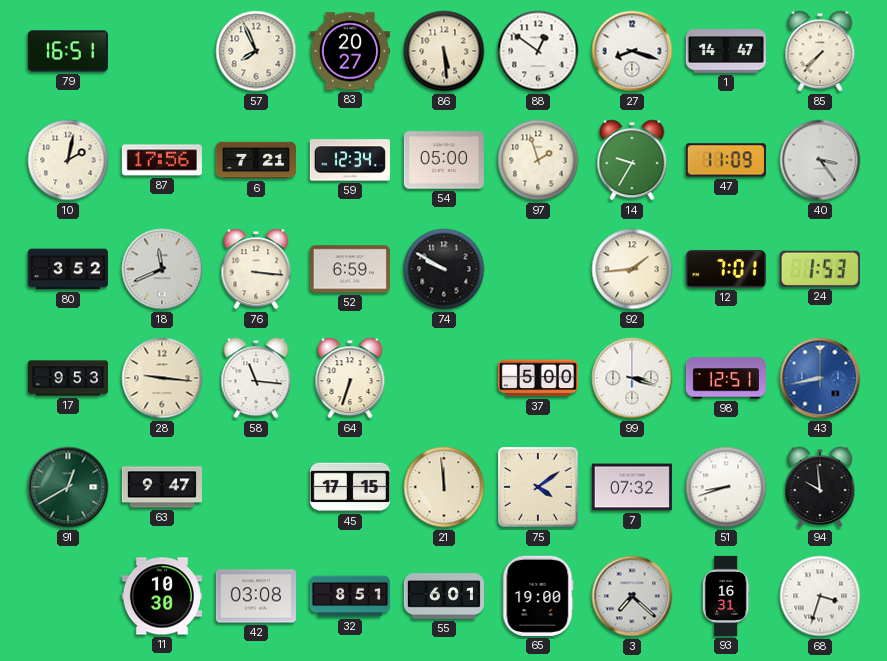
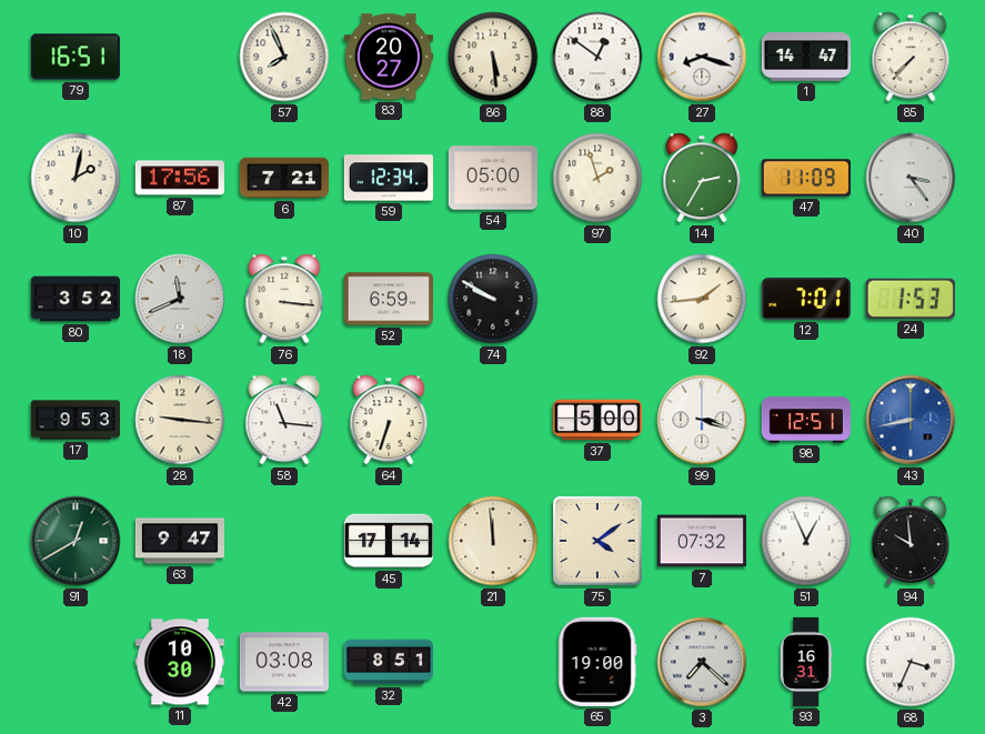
14: 9:35 -> 2:35 (702, 178)
45: 17:15 -> 17:14 (389, 541)
51: 8:42 -> 12:56 (806, 541)
55: 6:01 -> none (444, 596)
68: 3:33 -> 3:34 (911, 662)
